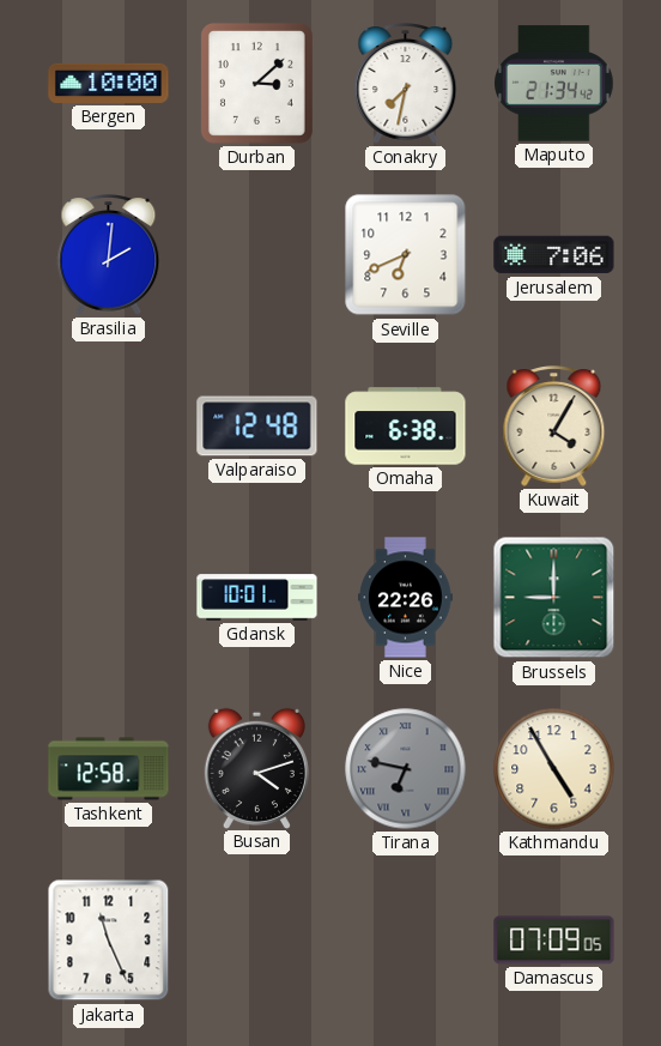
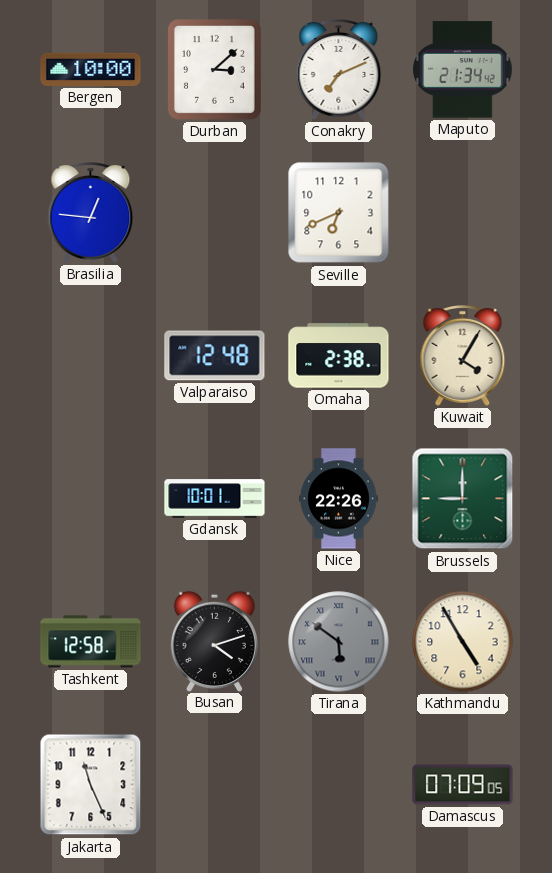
Conakry: 7:32 -> 7:11 (339, 70)
Brasilia: 2:01 -> 12:46 (91, 213)
Jerusalem: 7:06 -> none (554, 255)
Omaha: 6:38 -> 2:38 (339, 356)
Tirana: 6:47 -> 5:51 (339, 642)
